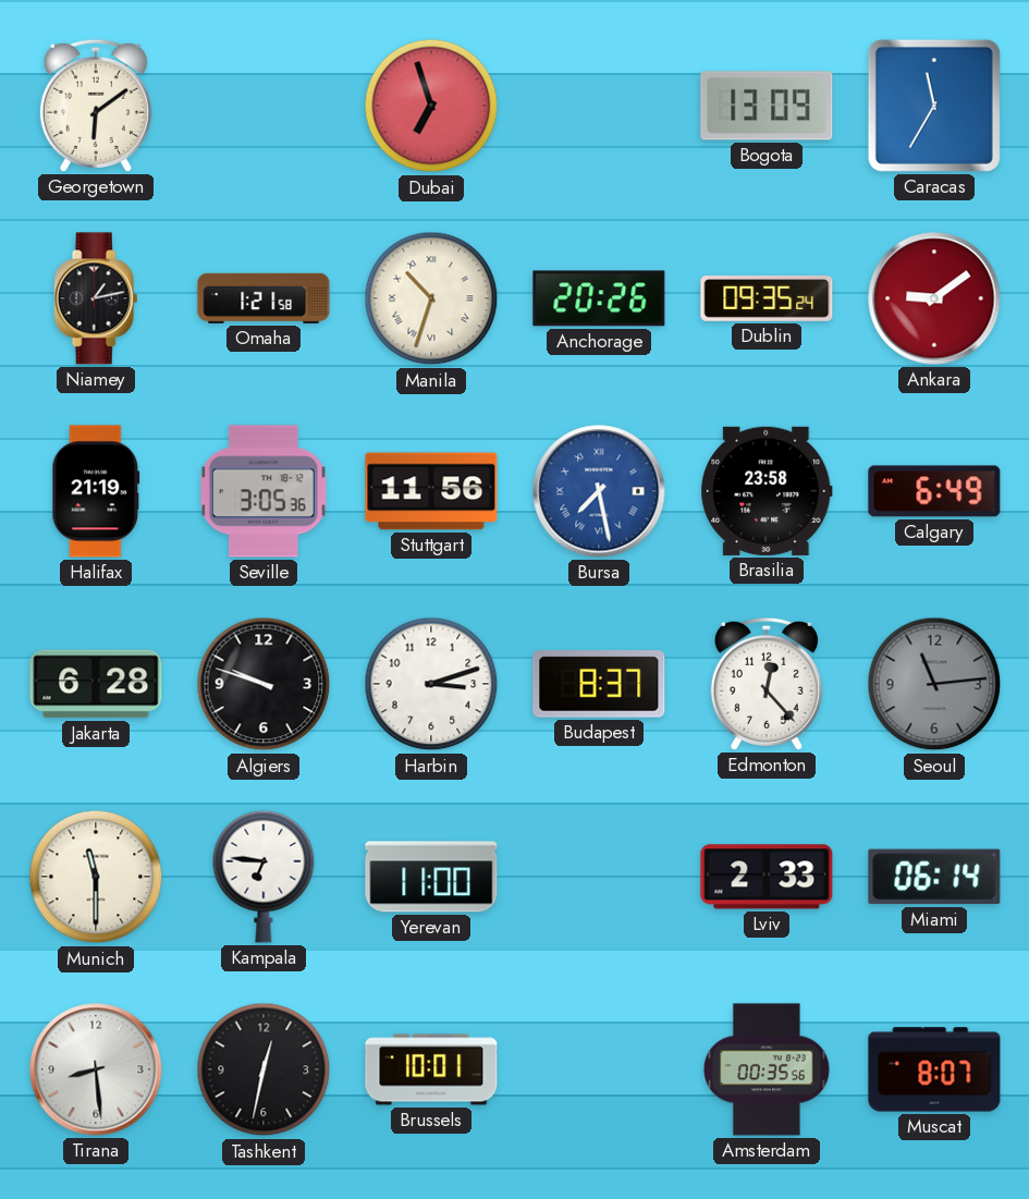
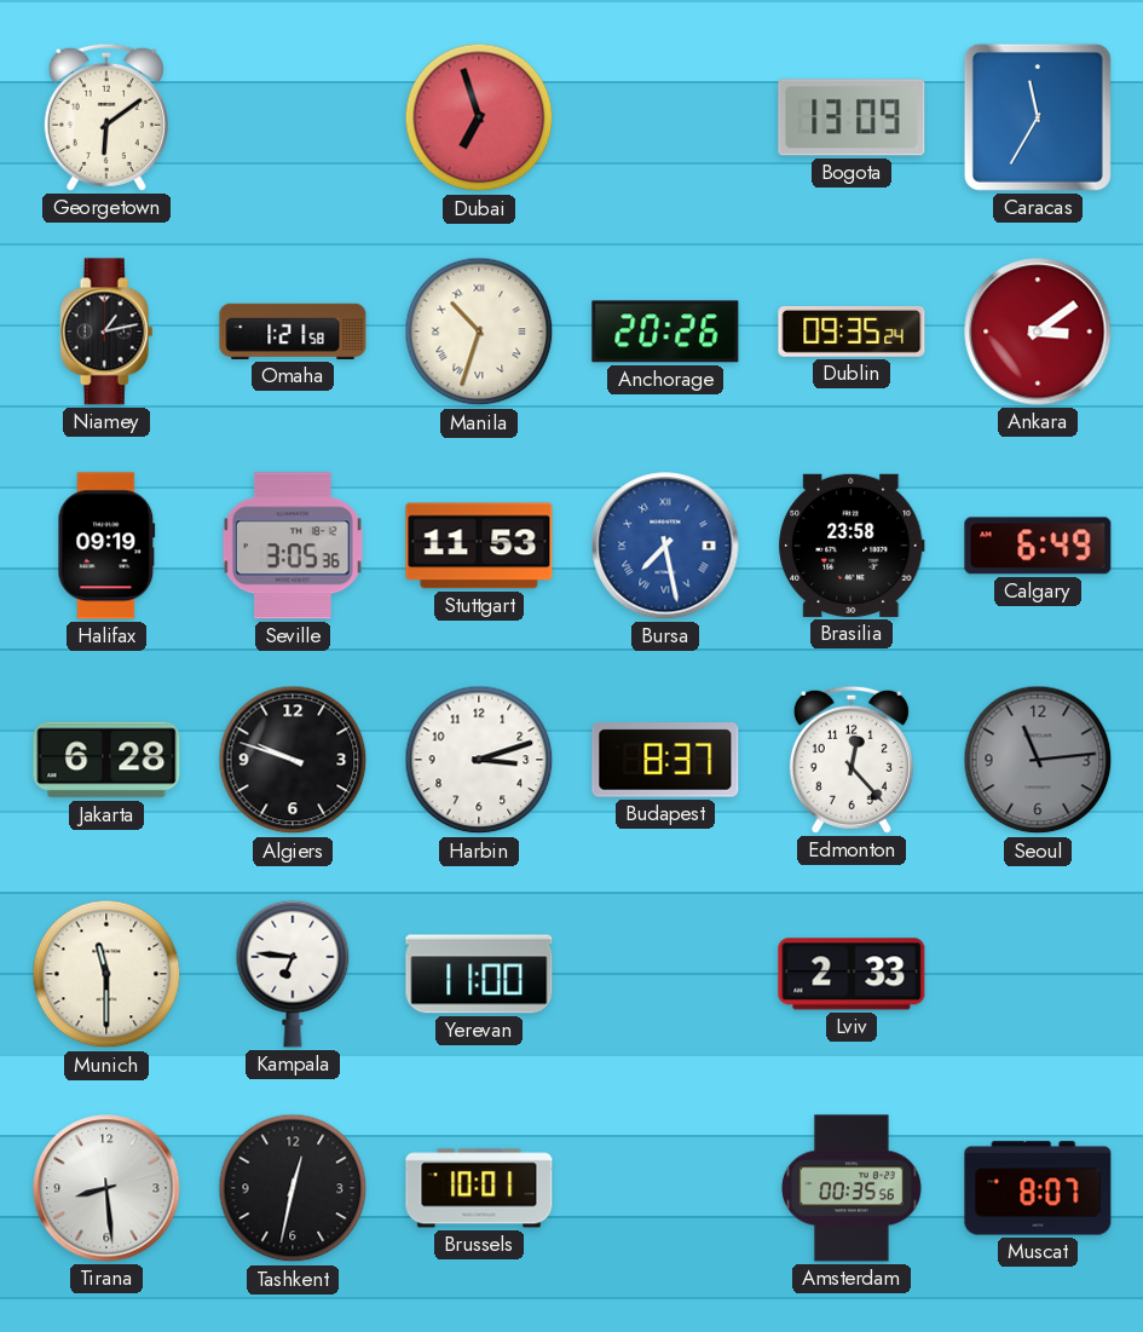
Ankara: 9:09 -> 3:09 (1038, 331)
Halifax: 21:19 -> 09:19 (106, 546)
Stuttgart: 11:56 -> 11:53 (479, 546)
Miami: 06:14 -> none (934, 877)
